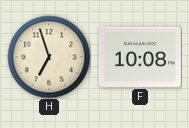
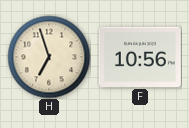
F: 10:08 -> 10:56 (140, 57)
